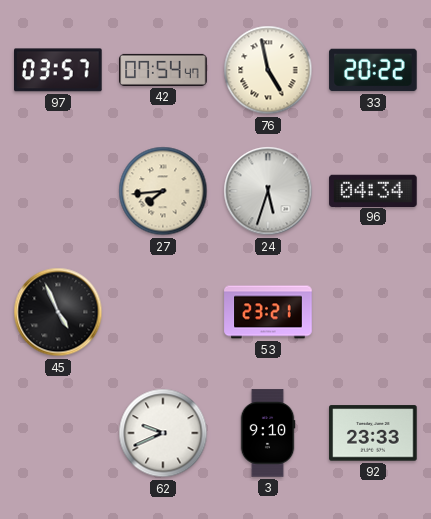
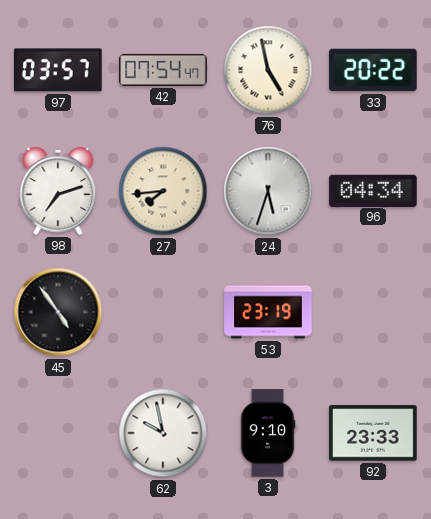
98: none -> 7:12 (58, 191)
45: 4:56 -> 4:54 (58, 312)
53: 23:21 -> 23:19 (268, 312)
62: 9:41 -> 9:58 (163, 433)
